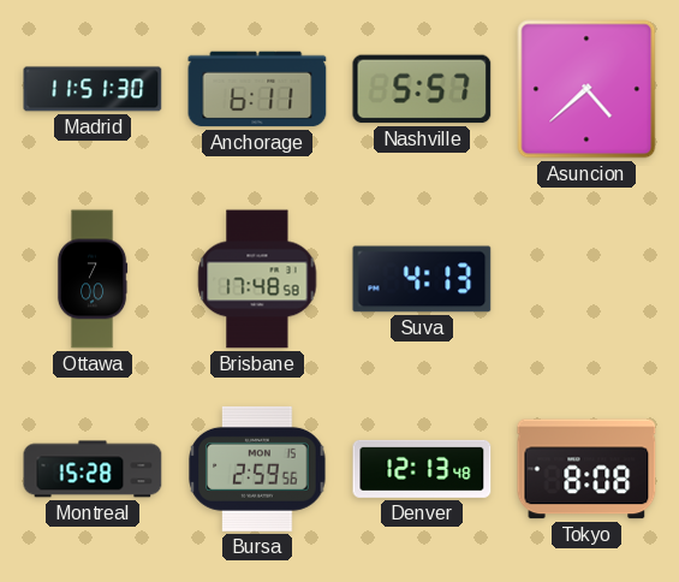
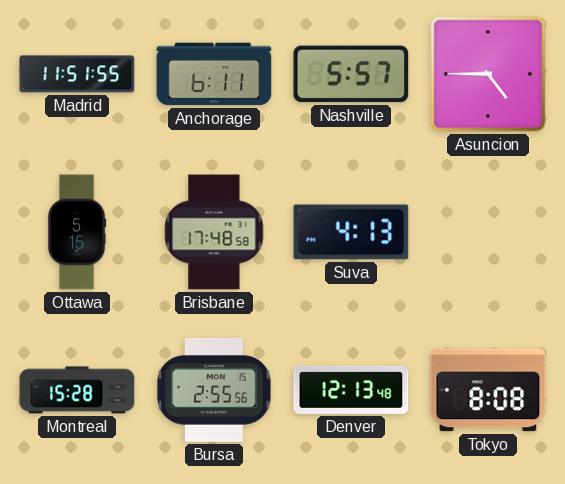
Madrid: 11:51:30 -> 11:51:55 (77, 74)
Asuncion: 4:38 -> 4:45 (488, 74)
Ottawa: 7:00 -> 5:15 (77, 232)
Bursa: 2:59 -> 2:55 (214, 390)
